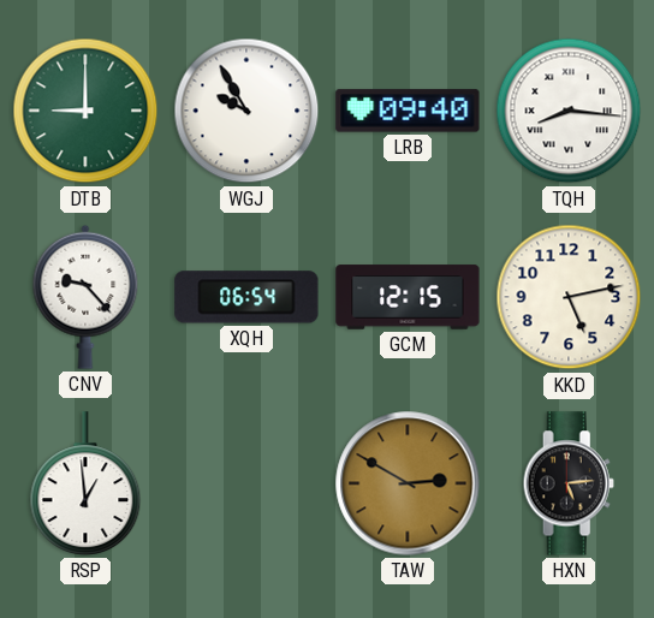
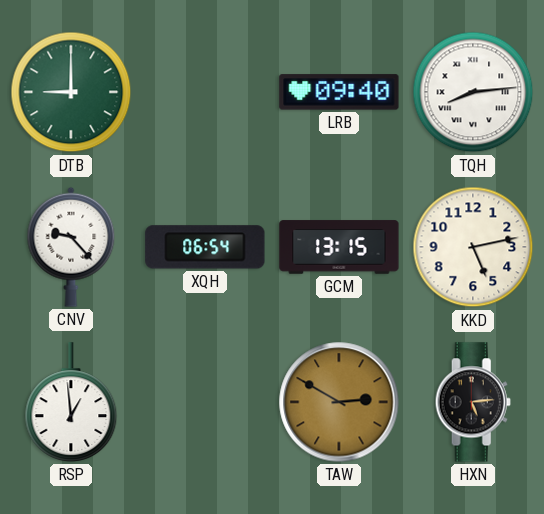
WGJ: 9:55 -> none (246, 111)
TQH: 8:16 -> 8:14 (473, 92)
GCM: 12:15 -> 13:15 (339, 247)
